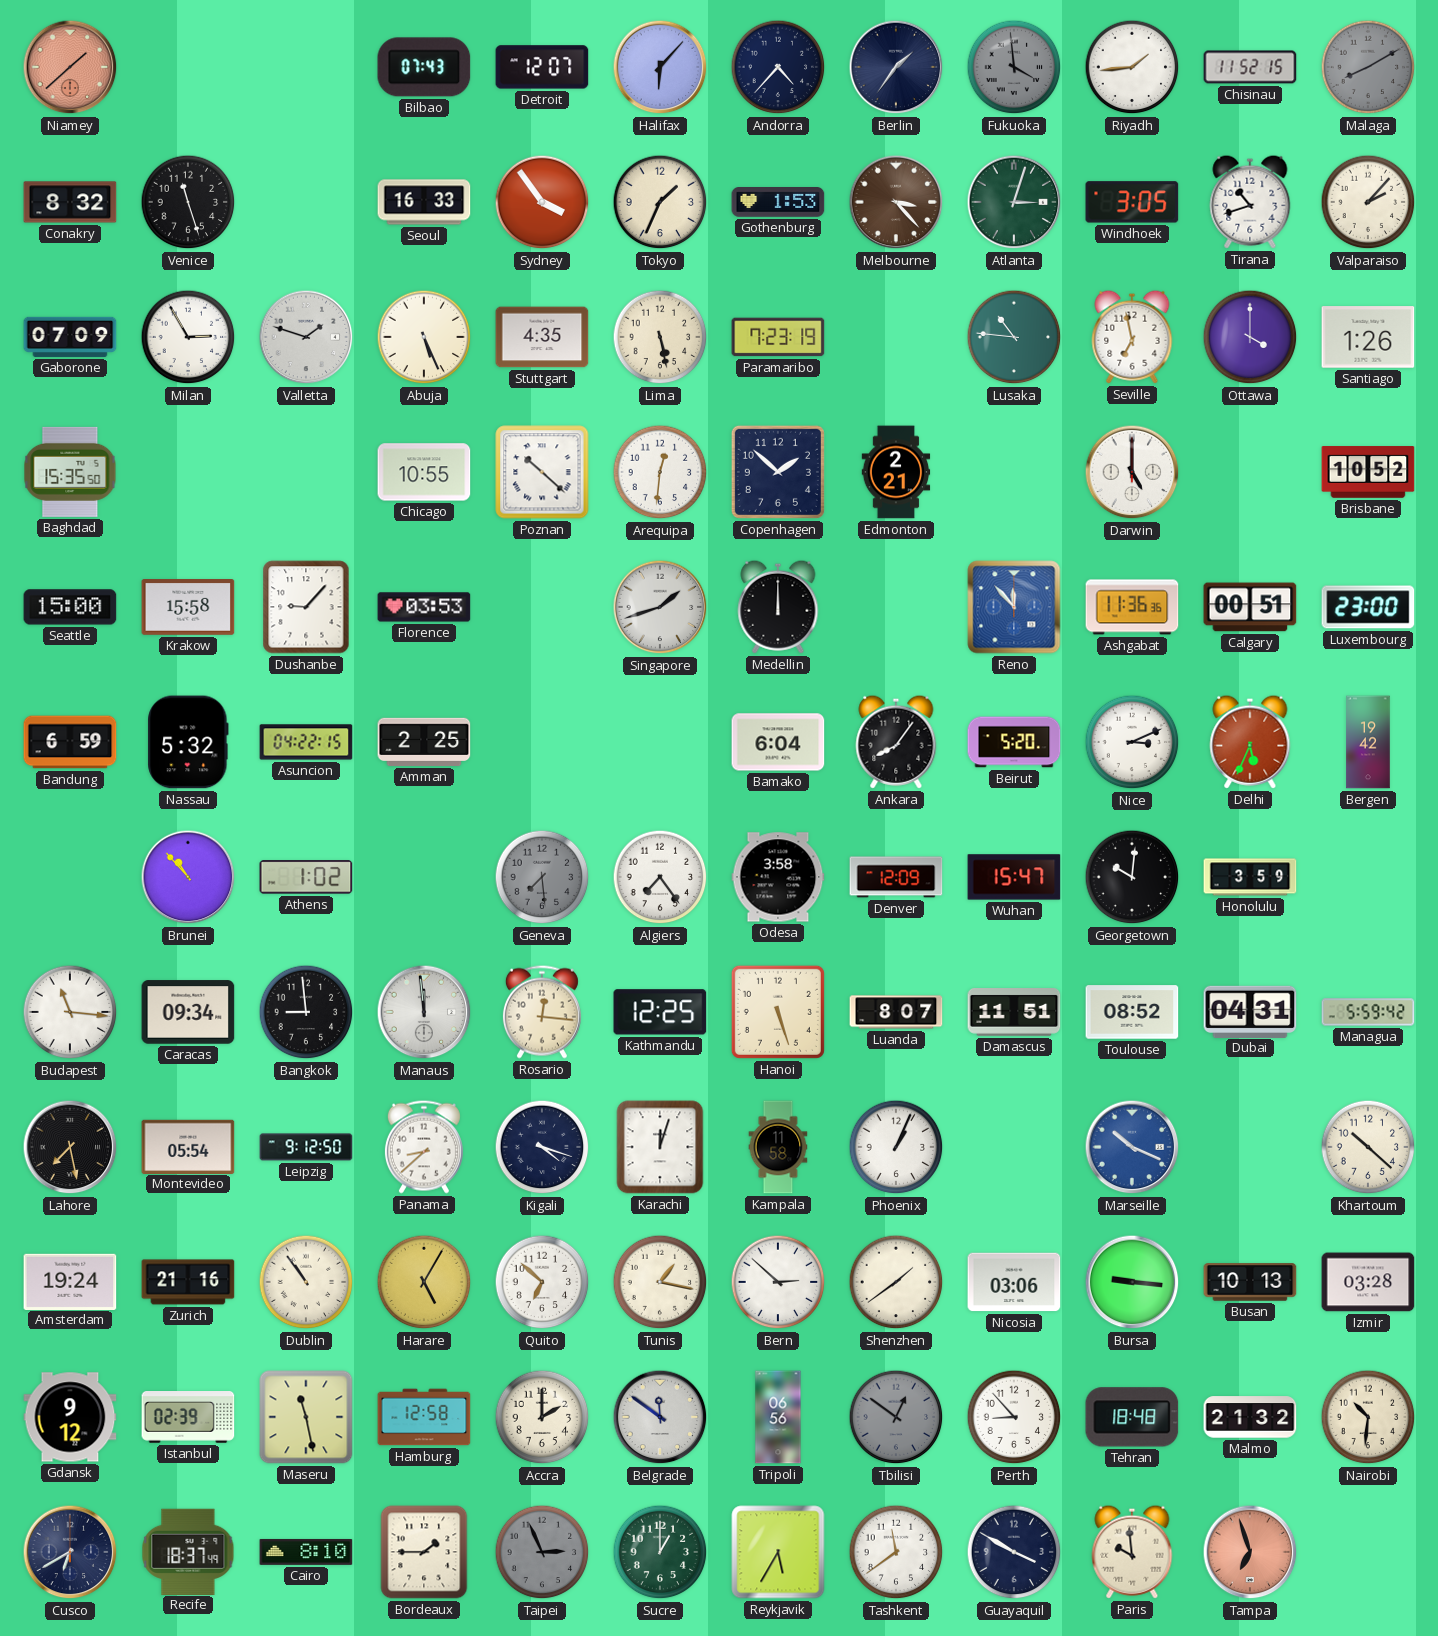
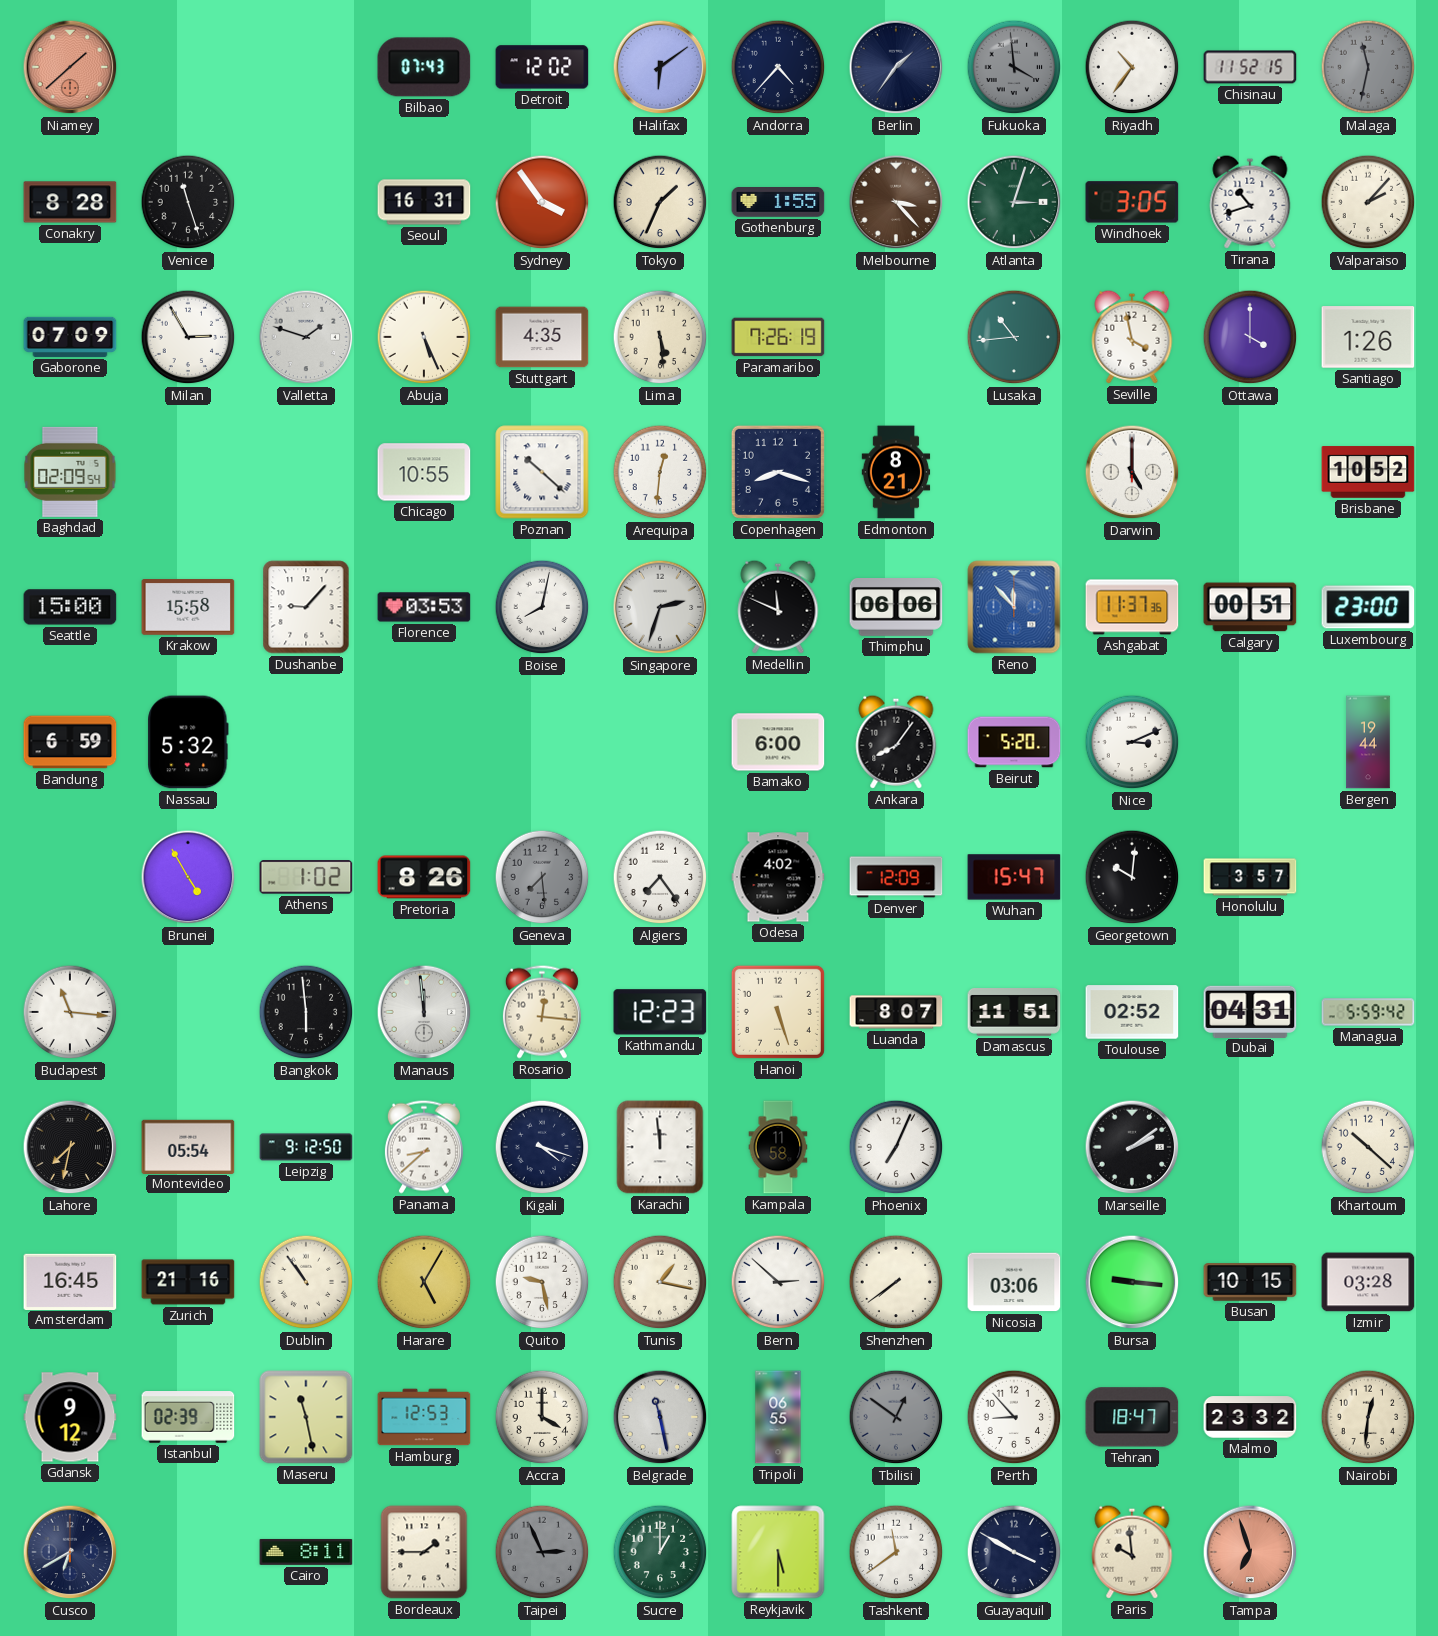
Detroit: 12:07 -> 12:02 (542, 67)
Halifax: 6:07 -> 6:09 (660, 67)
Riyadh: 1:44 -> 10:36 (1132, 67)
Malaga: 8:10 -> 11:32 (1368, 67)
Conakry: 8:32 -> 8:28 (70, 202)
Seoul: 16:33 -> 16:31 (424, 202)
Gothenburg: 1:53 -> 1:55 (778, 202)
Lima: 5:28 -> 5:29 (660, 337)
Paramaribo: 7:23 -> 7:26 (778, 337)
Lusaka: 10:46 -> 10:44 (1014, 337)
Seville: 6:58 -> 3:58 (1132, 337)
Baghdad: 15:35 -> 02:09 (70, 472)
Copenhagen: 1:52 -> 8:18 (778, 472)
Edmonton: 2:21 -> 8:21 (896, 472)
Boise: none -> 8:02 (542, 607)
Singapore: 1:42 -> 2:33 (660, 607)
Medellin: 12:00 -> 11:49 (778, 607)
Thimphu: none -> 06:06 (896, 608)
Ashgabat: 11:36 -> 11:37 (1132, 607)
Asuncion: 04:22 -> none (306, 742)
Amman: 2:25 -> none (424, 742)
Bamako: 6:04 -> 6:00 (778, 742)
Delhi: 5:34 -> none (1250, 742)
Bergen: 19:42 -> 19:44 (1368, 742)
Brunei: 10:53 -> 4:55 (188, 877)
Pretoria: none -> 8:26 (424, 877)
Odesa: 3:58 -> 4:02 (778, 877)
Honolulu: 3:59 -> 3:57 (1250, 877)
Caracas: 09:34 -> none (188, 1012)
Bangkok: 8:59 -> 5:59 (306, 1012)
Kathmandu: 12:25 -> 12:23 (660, 1012)
Toulouse: 08:52 -> 02:52 (1132, 1012)
Lahore: 7:28 -> 7:32 (70, 1147)
Karachi: 12:03 -> 11:59 (660, 1147)
Phoenix: 1:04 -> 7:04 (896, 1147)
Marseille: 10:19 -> 2:09 (1132, 1147)
Marseille dial: blue -> black (1132, 1147)
Amsterdam: 19:24 -> 16:45 (70, 1281)
Quito: 6:52 -> 9:28 (542, 1282)
Shenzhen: 1:39 -> 7:39 (896, 1282)
Busan: 10:13 -> 10:15 (1250, 1282)
Hamburg: 12:58 -> 12:53 (424, 1417)
Accra: 2:00 -> 4:00 (542, 1417)
Belgrade: 11:51 -> 11:28 (660, 1417)
Tripoli: 06:56 -> 06:55 (778, 1417)
Tehran: 18:48 -> 18:47 (1132, 1417)
Malmo: 21:32 -> 23:32 (1250, 1417)
Nairobi: 10:31 -> 12:31 (1368, 1417)
Recife: 18:37 -> none (188, 1551)
Cairo: 8:10 -> 8:11 (306, 1552)
Reykjavik: 5:35 -> 5:30 (778, 1552)
